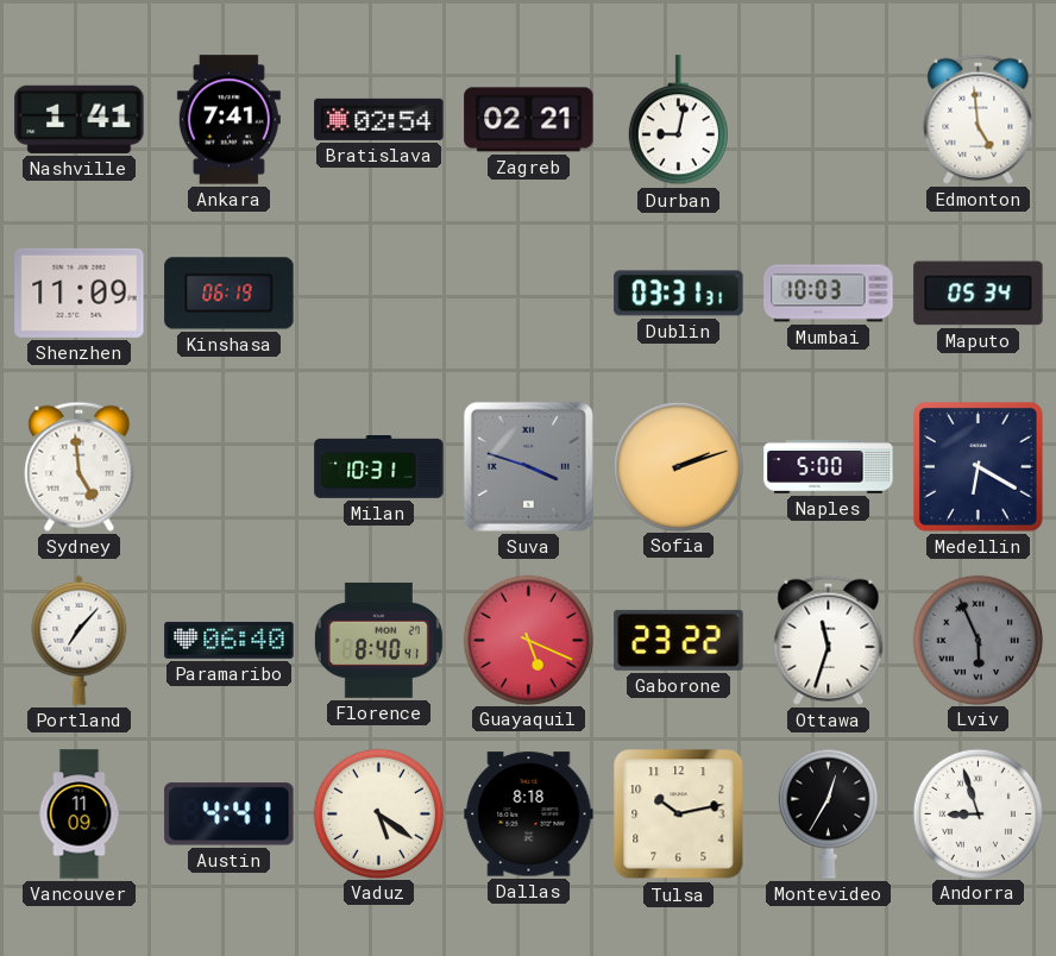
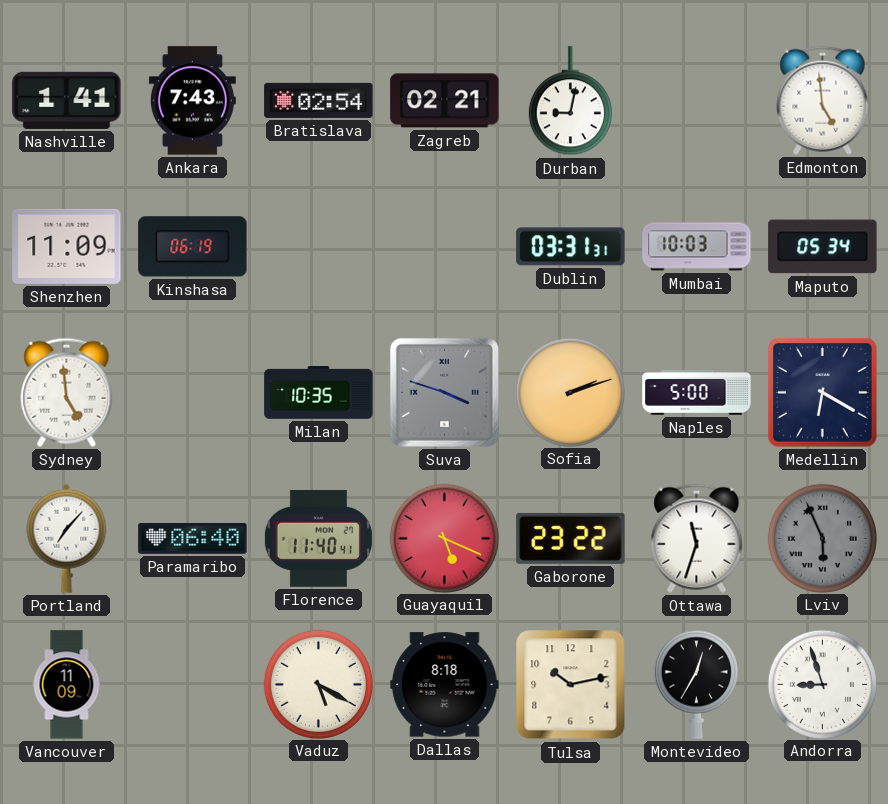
Ankara: 7:41 -> 7:43 (192, 101)
Milan: 10:31 -> 10:35 (319, 393)
Florence: 8:40 -> 11:40 (318, 538)
Austin: 4:41 -> none (230, 815)
Vaduz: 5:21 -> 5:20 (318, 684)
